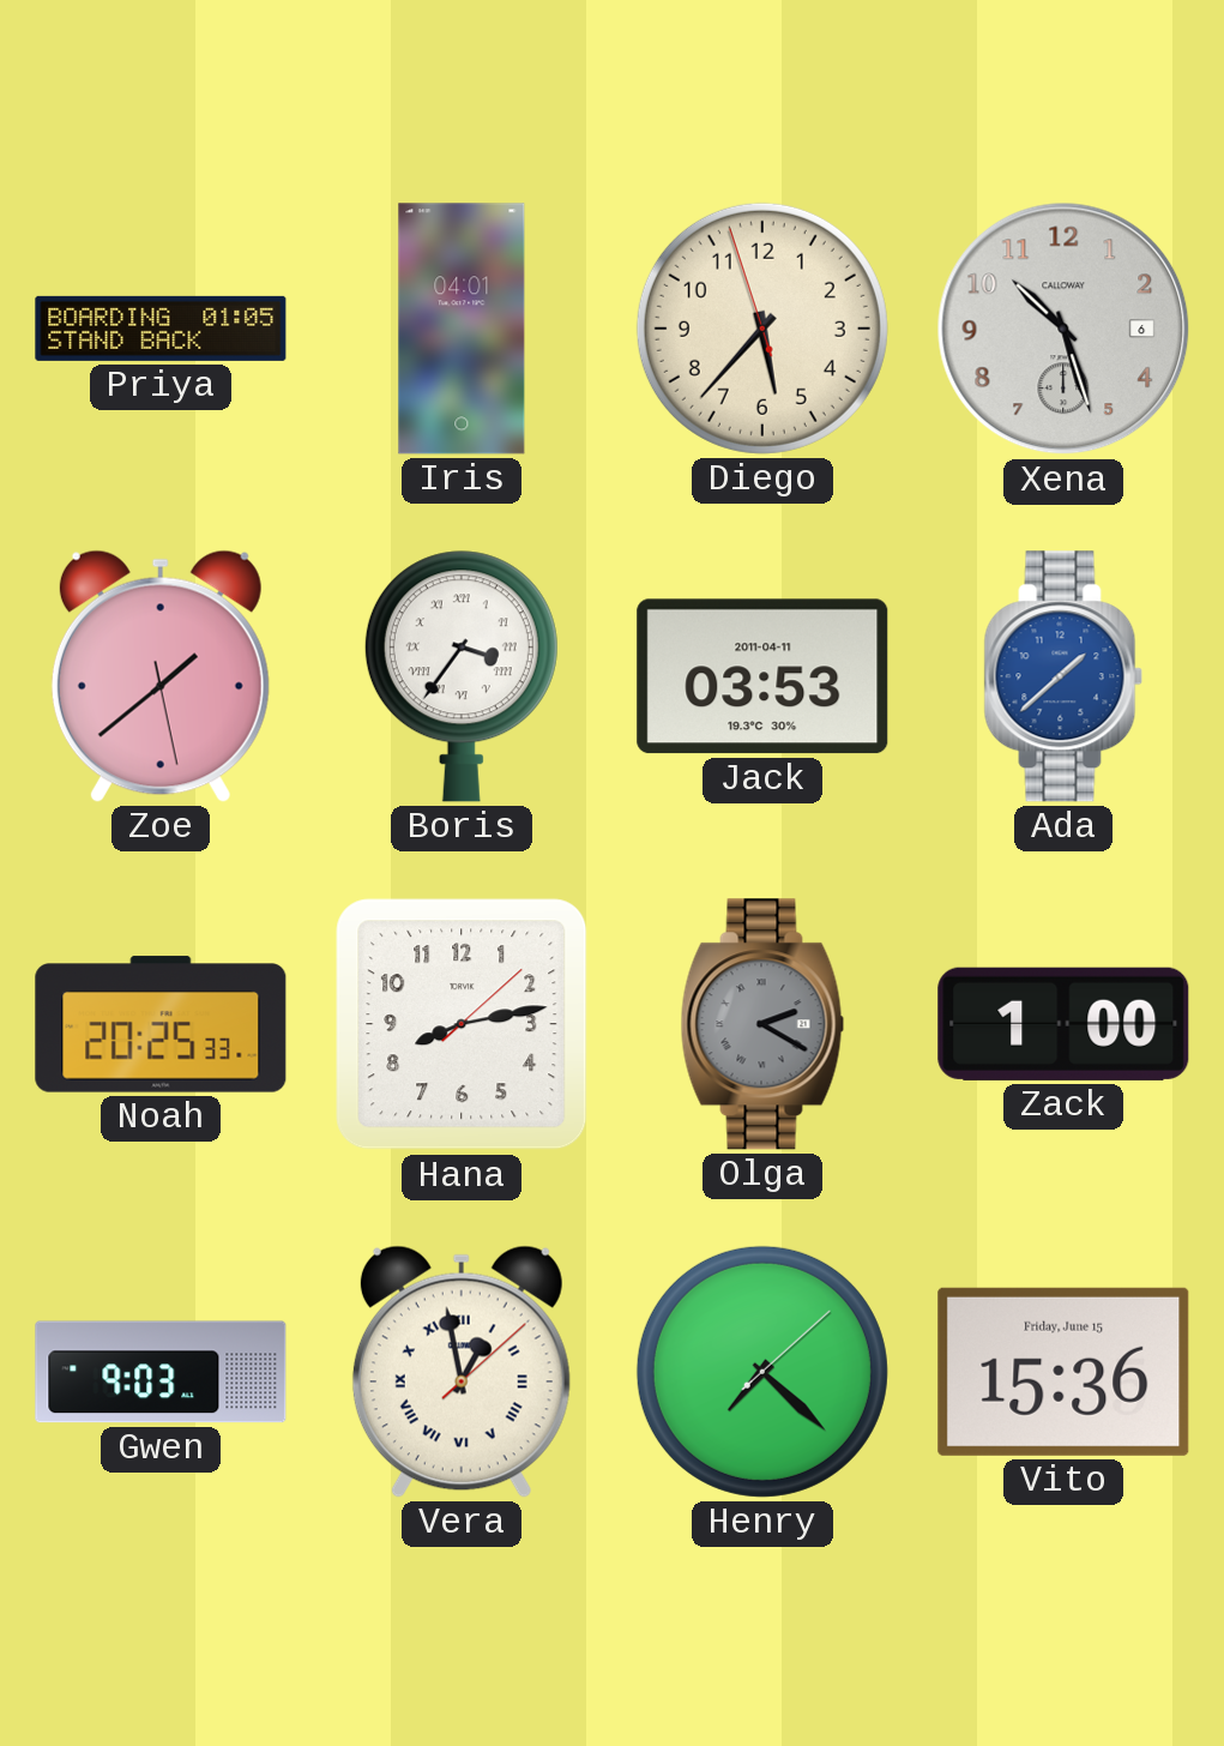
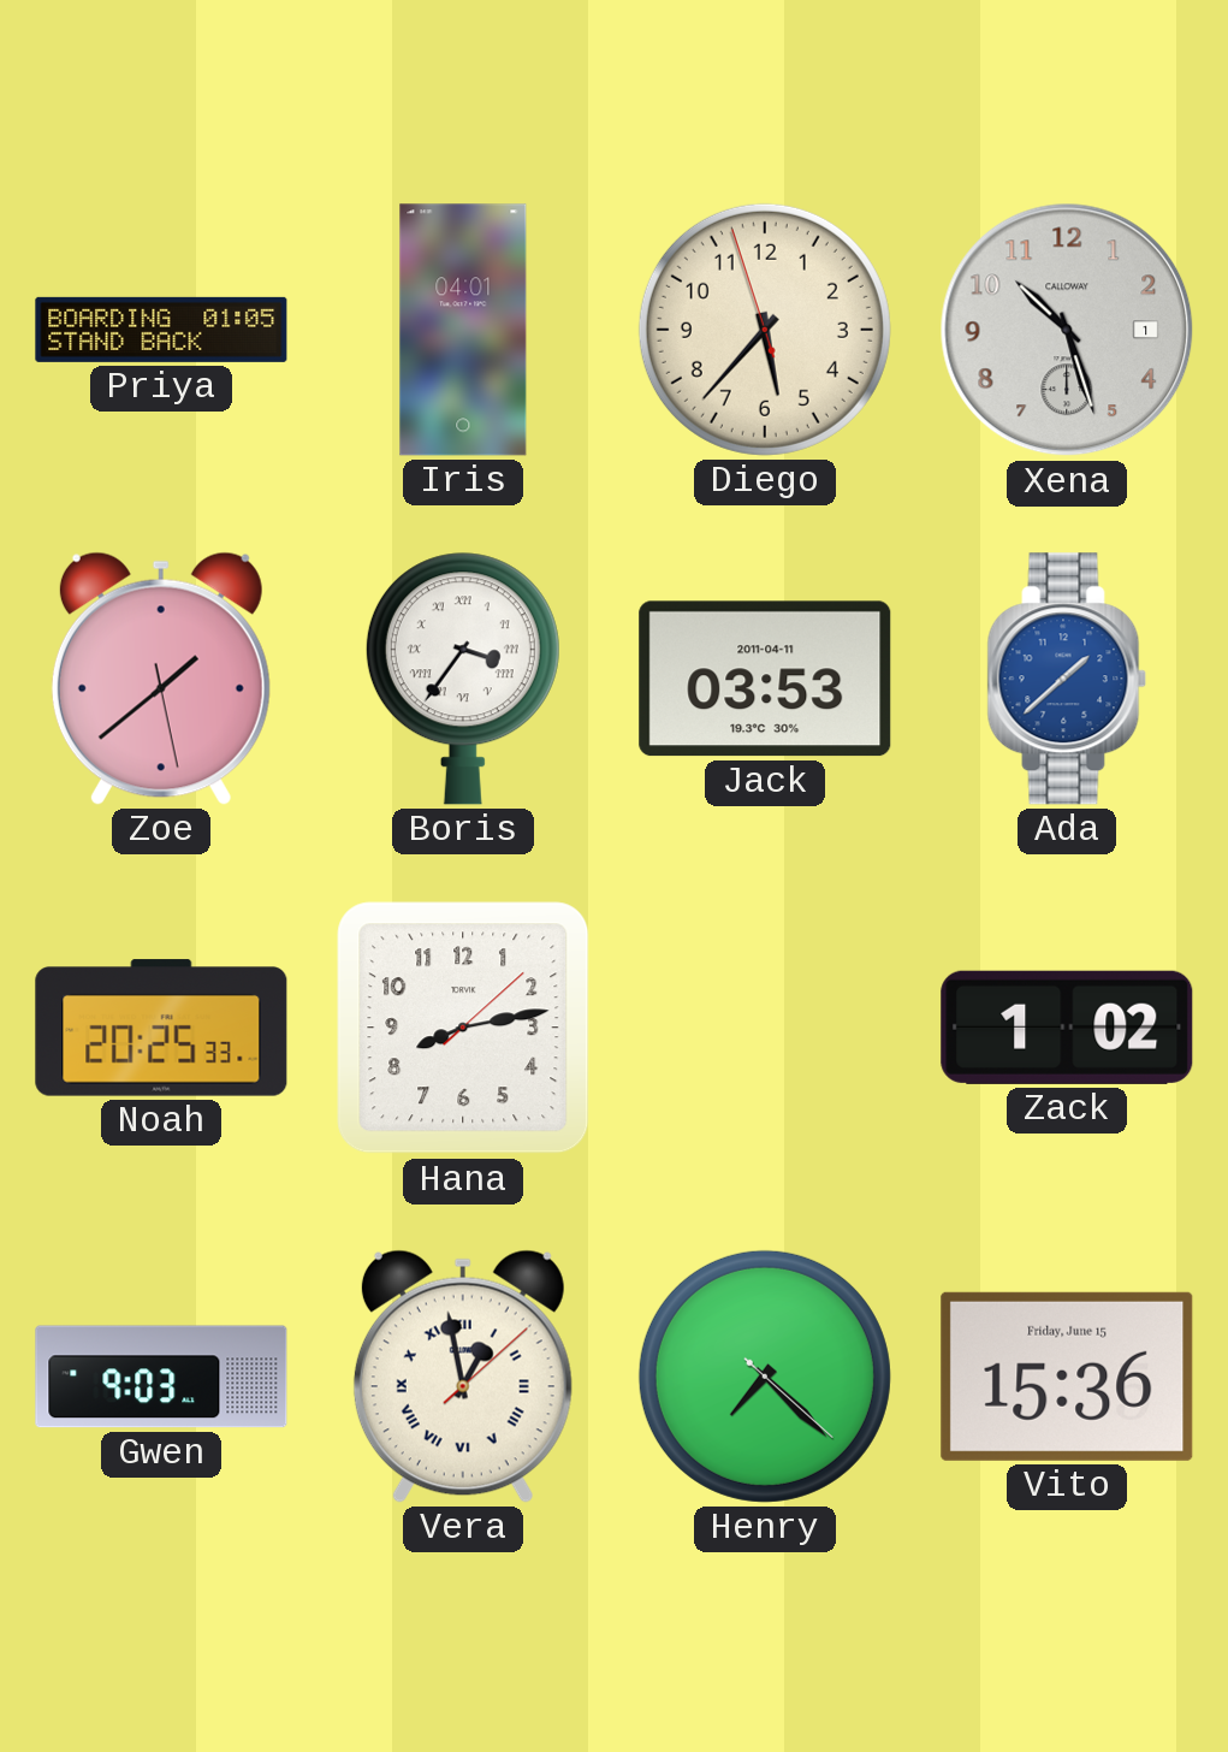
Xena date: 6 -> 1 (1067, 330)
Olga: 2:20 -> none (762, 1024)
Zack: 1:00 -> 1:02 (1067, 1028)
Henry: 7:22:08 -> 7:22:22 (765, 1377)
